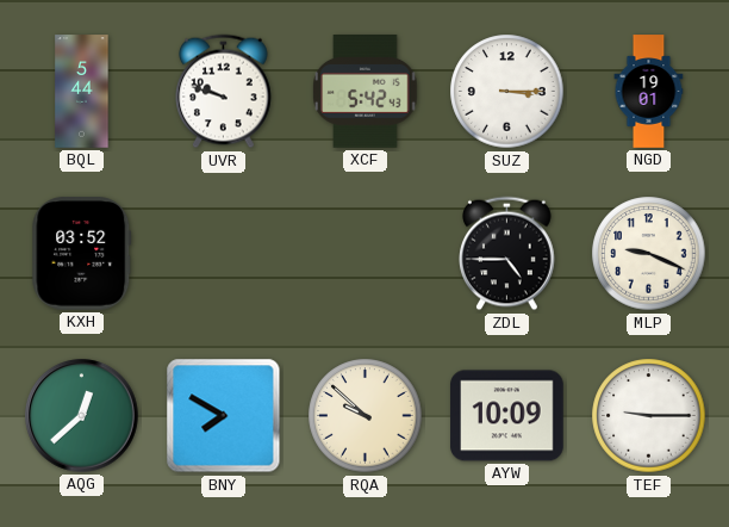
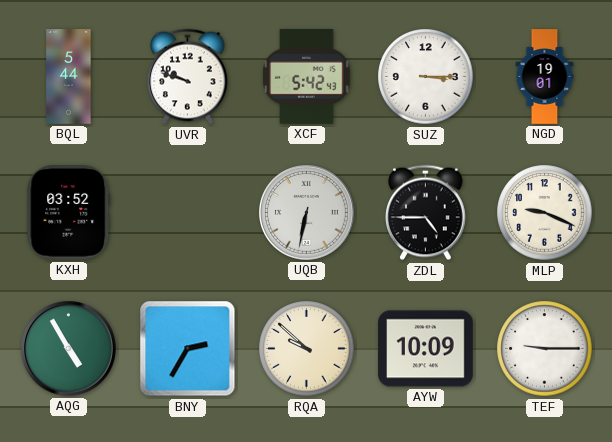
UQB: none -> 6:32 (307, 213)
AQG: 12:38 -> 4:55 (69, 349)
BNY: 7:50 -> 2:35 (188, 349)
